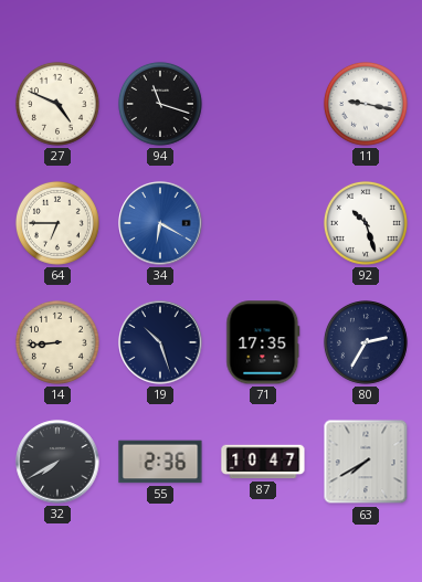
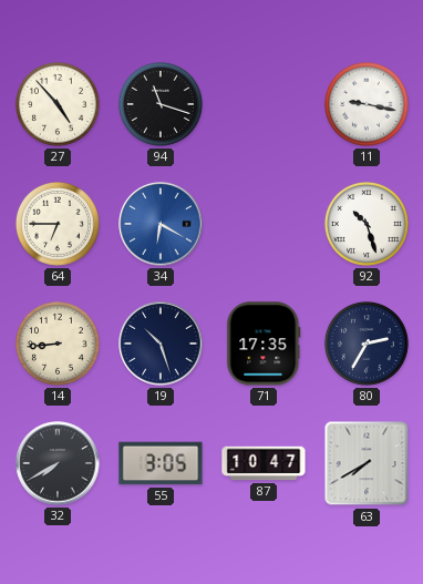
27: 4:49 -> 4:53 (58, 104)
55: 2:36 -> 3:05 (161, 463)
